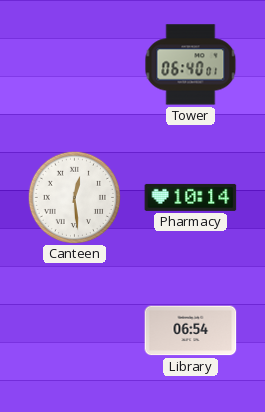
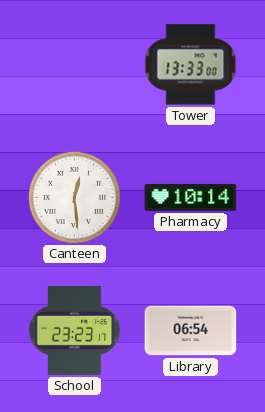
Tower: 06:40 -> 13:33 (191, 65)
School: none -> 23:23 (75, 330)
